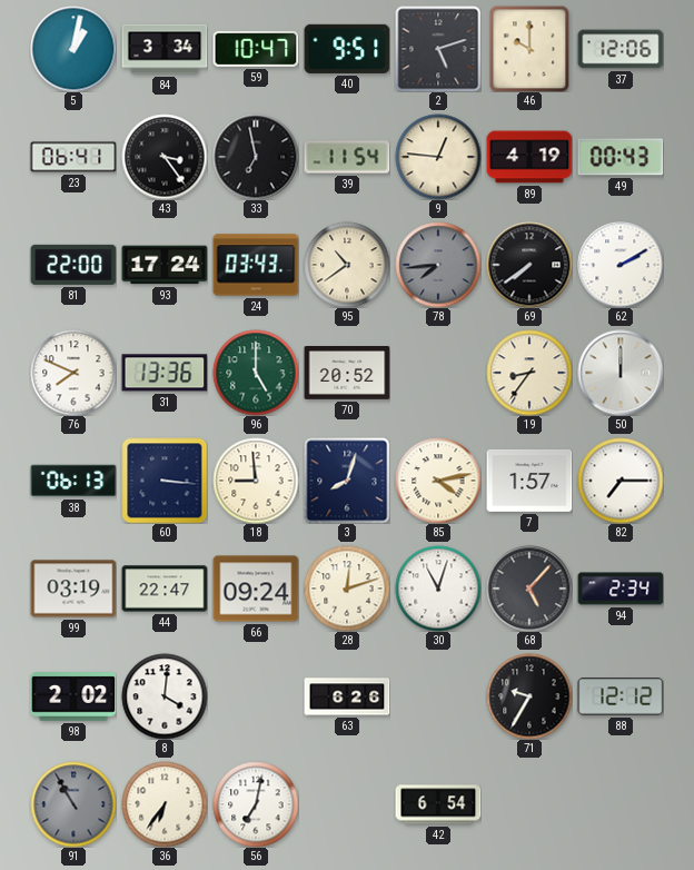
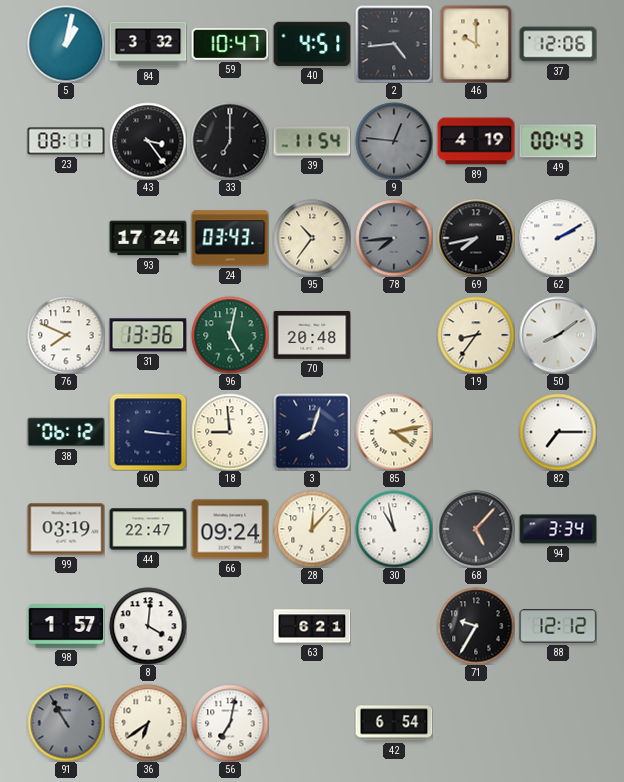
84: 3:34 -> 3:32 (148, 44)
40: 9:51 -> 4:51 (312, 44)
2: 5:12 -> 4:44 (394, 44)
23: 06:41 -> 08:11 (66, 141)
33: 6:58 -> 7:00 (230, 141)
9 dial: cream -> grey (394, 141)
81: 22:00 -> none (73, 265)
95: 10:39 -> 10:36 (312, 238)
69: 7:39 -> 7:43 (476, 238)
96: 5:00 -> 5:02 (230, 335)
70: 20:52 -> 20:48 (312, 336)
50: 12:00 -> 8:09 (558, 335)
38: 06:13 -> 06:12 (66, 432)
7: 1:57 -> none (529, 481)
28: 12:12 -> 12:07 (312, 529)
30: 11:03 -> 10:58 (394, 529)
94: 2:34 -> 3:34 (558, 529)
98: 2:02 -> 1:57 (66, 626)
63: 6:26 -> 6:21 (312, 626)
36: 6:36 -> 6:39 (148, 723)
